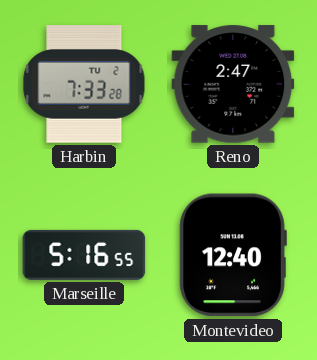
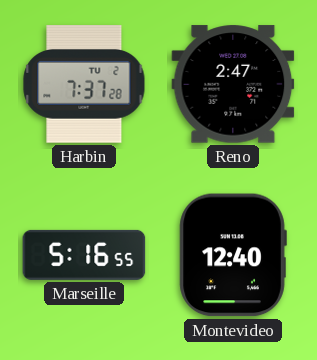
Harbin: 7:33 -> 7:37 (84, 84)
